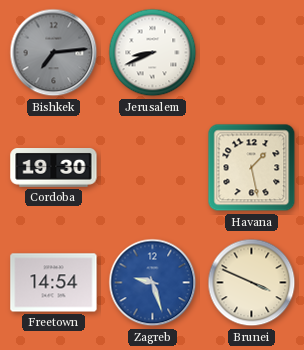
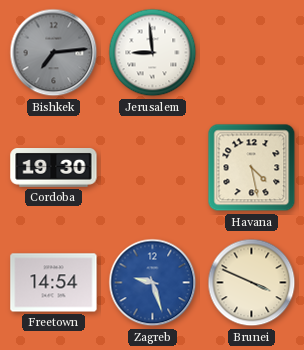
Jerusalem: 8:41 -> 8:59 (153, 53)
Havana: 1:28 -> 4:28 (252, 168)
